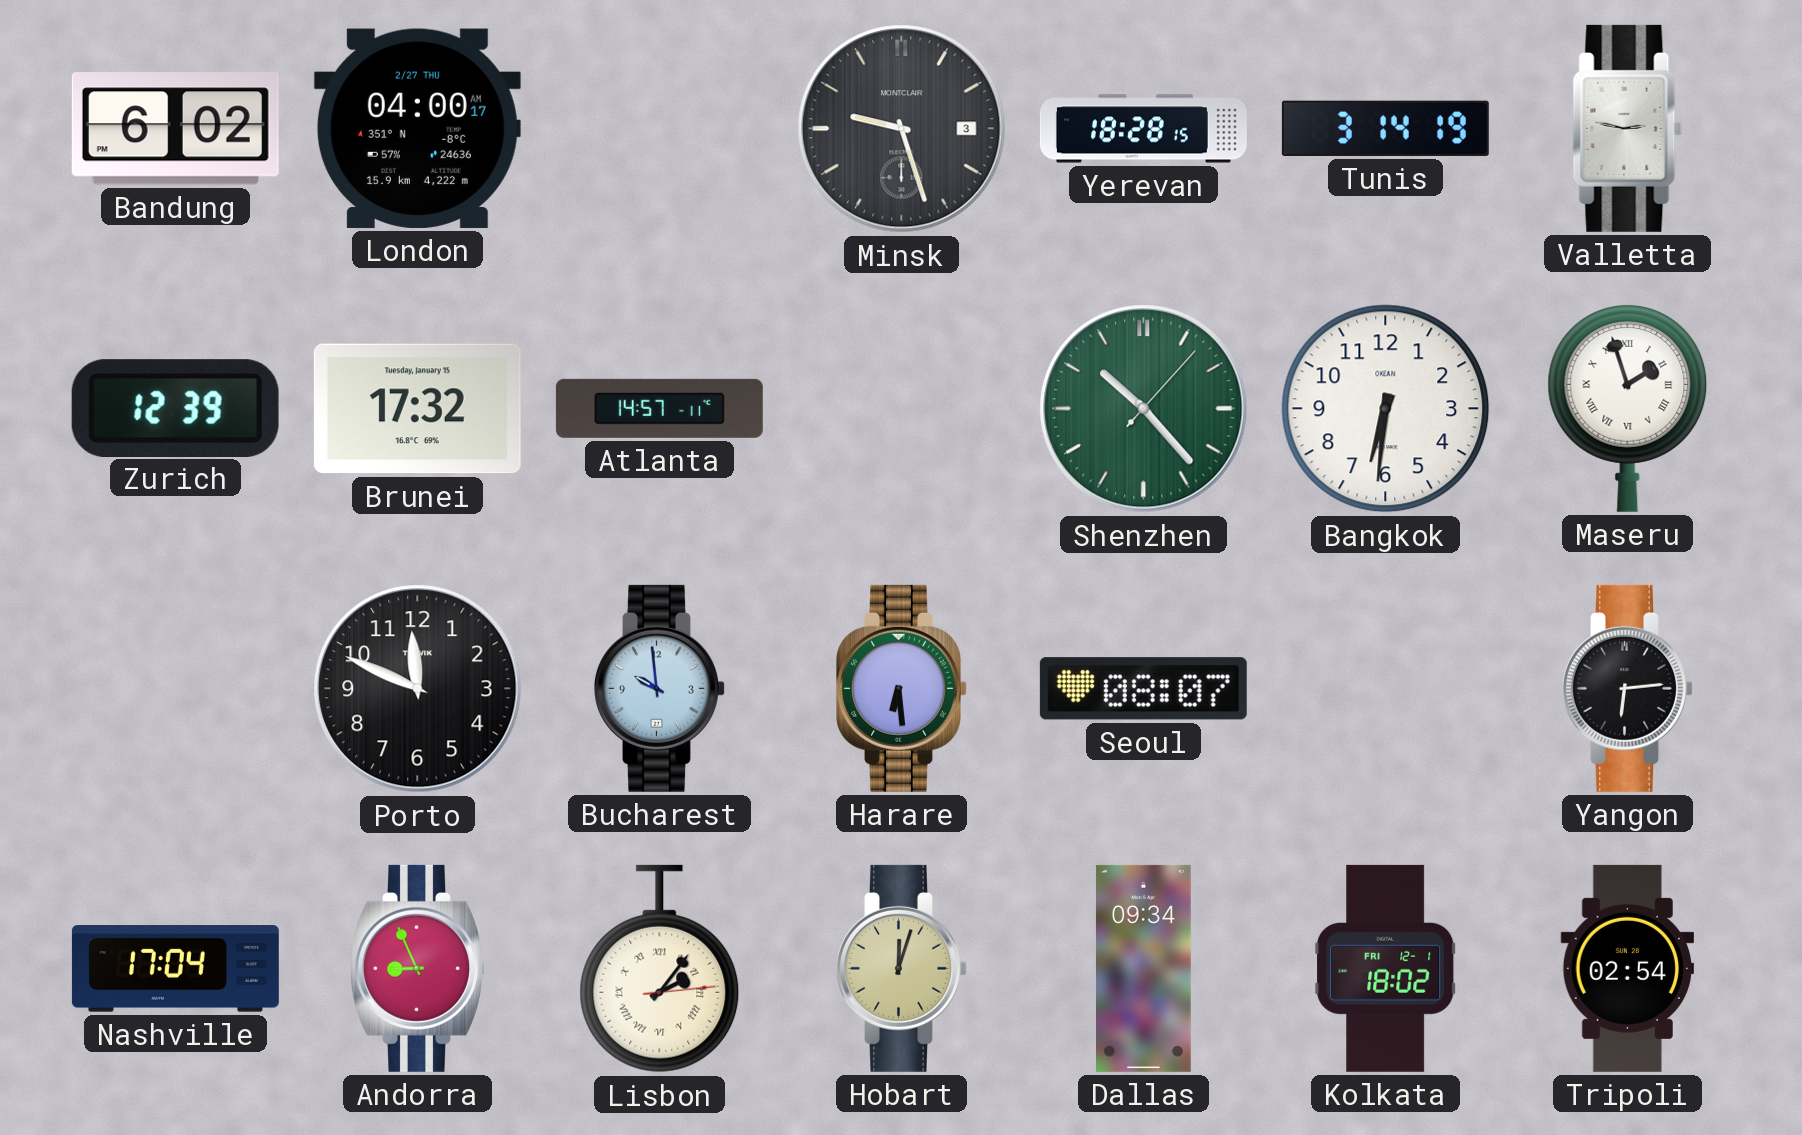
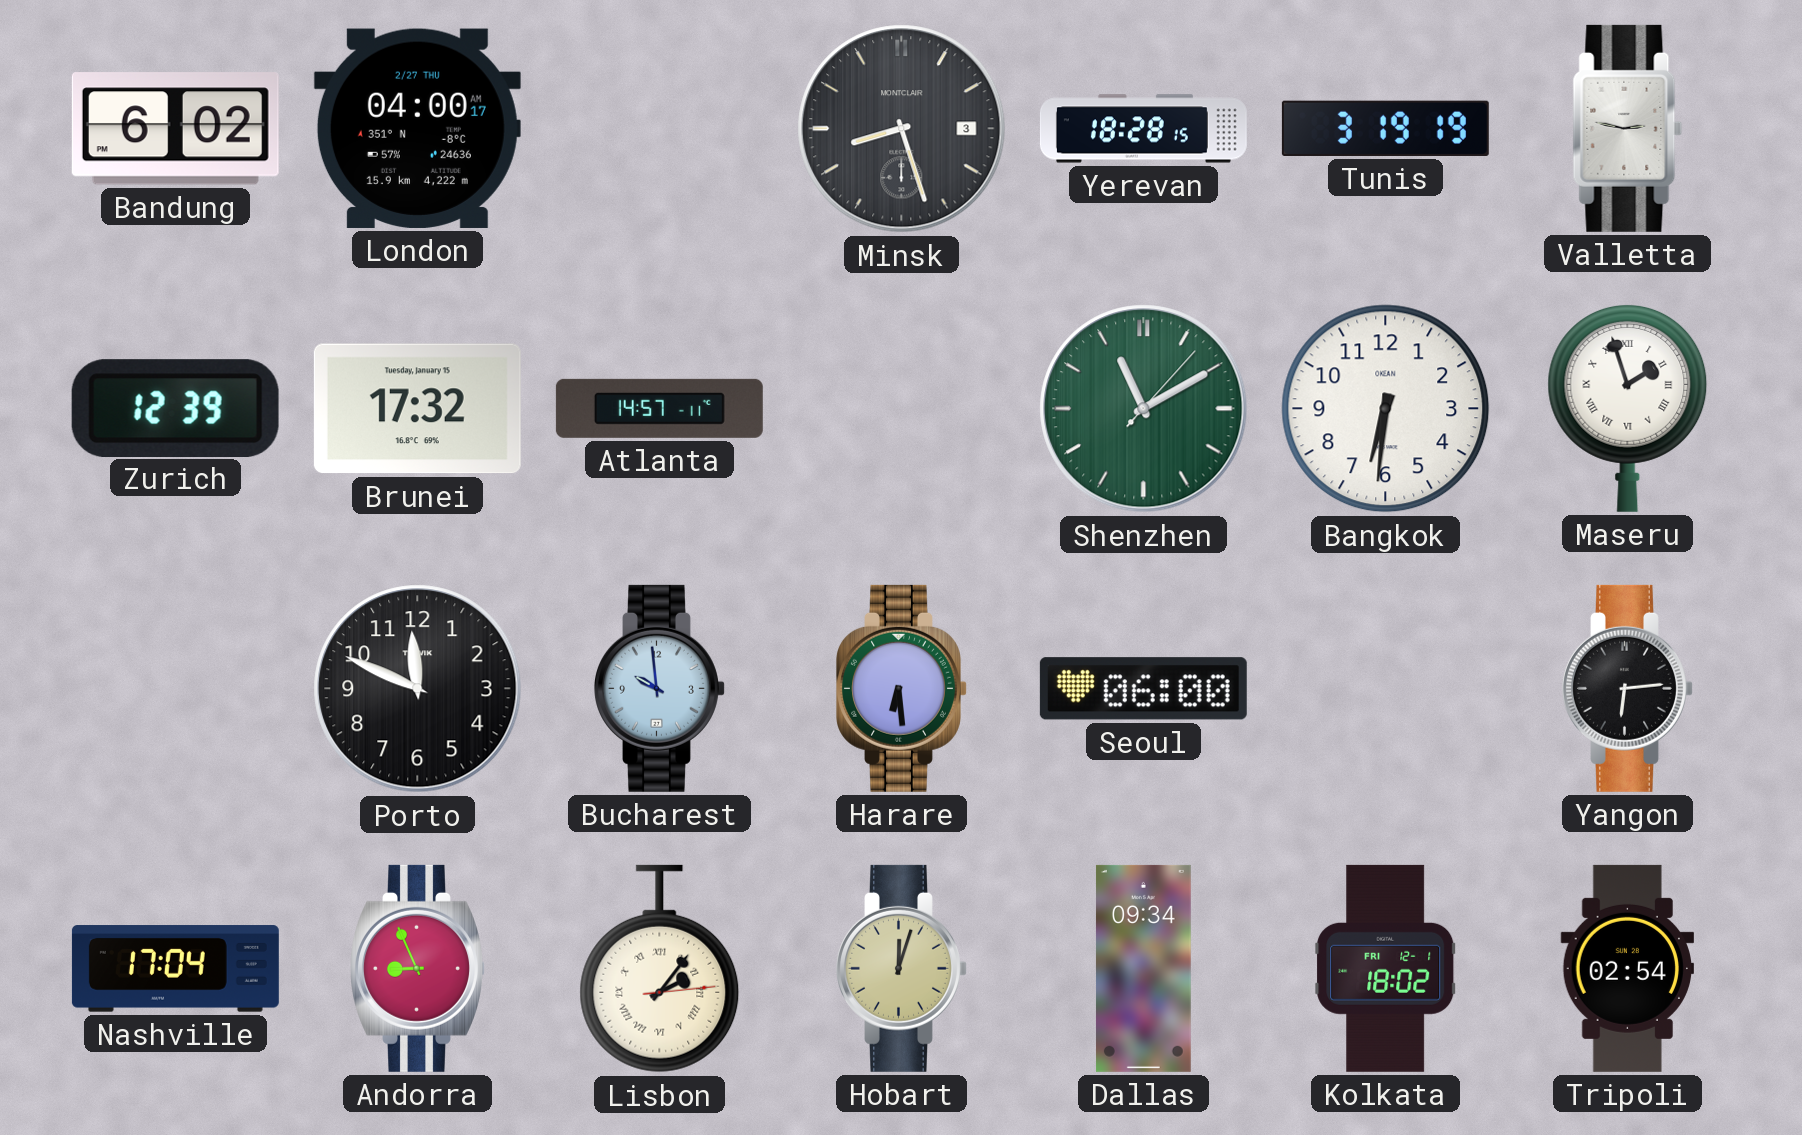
Minsk: 9:27 -> 8:27 (902, 129)
Tunis: 3:14 -> 3:19 (1385, 128)
Shenzhen: 10:23 -> 11:10 (1144, 409)
Seoul: 08:07 -> 06:00 (1143, 689)
